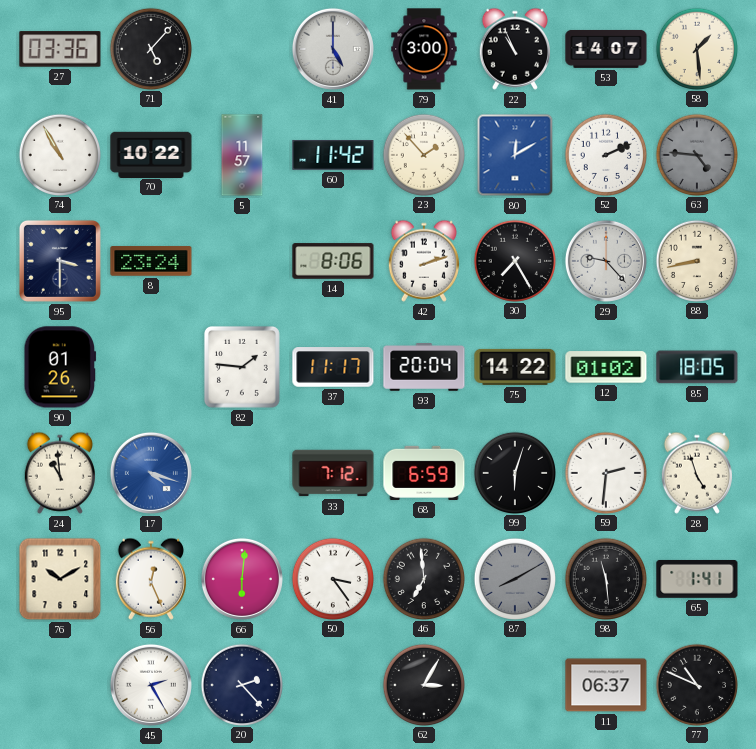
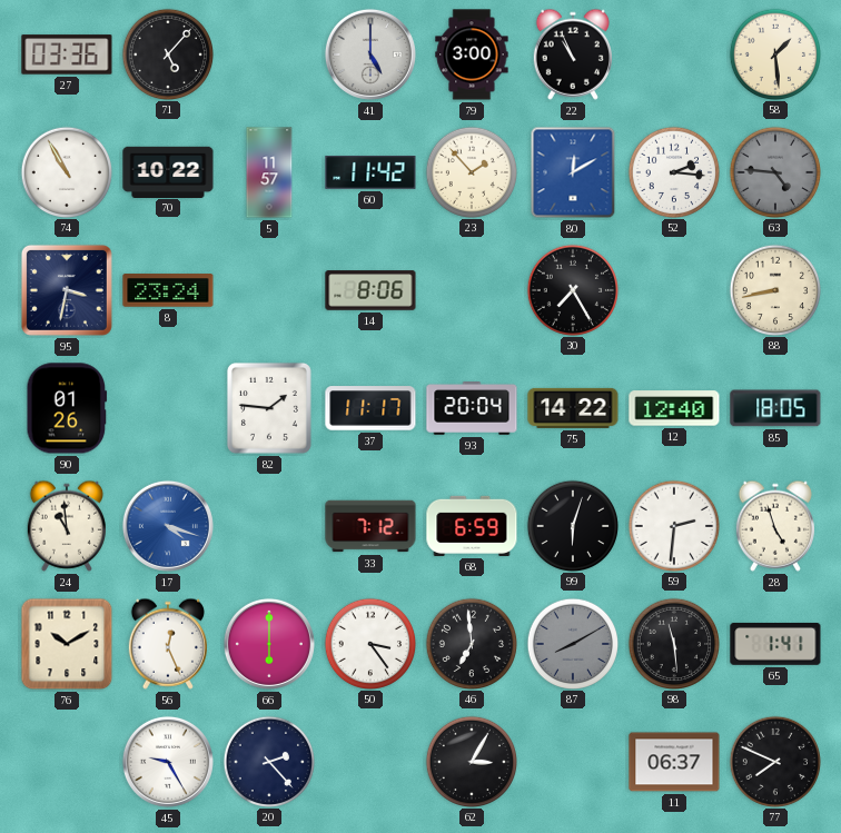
53: 14:07 -> none (606, 49)
52: 2:11 -> 2:16 (673, 171)
95: 3:30 -> 3:32 (67, 290)
42: 2:12 -> none (424, 261)
29: 9:23 -> none (606, 261)
12: 01:02 -> 12:40 (674, 408)
66: 6:01 -> 6:00 (269, 644)
45: 2:25 -> 9:25 (168, 762)
77: 10:49 -> 7:49 (774, 761)
